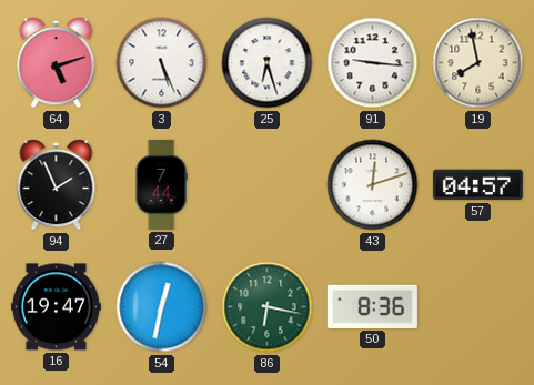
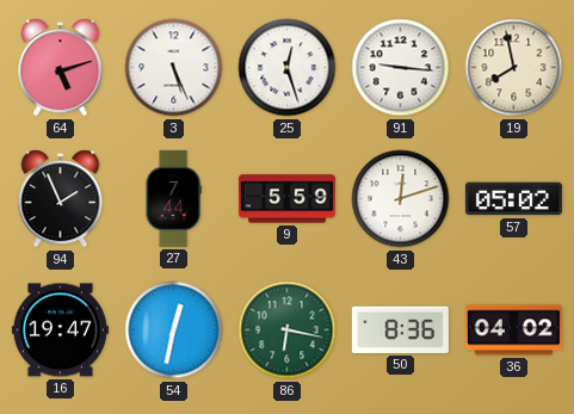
25: 6:27 -> 12:27 (288, 68)
9: none -> 5:59 (286, 199)
57: 04:57 -> 05:02 (513, 199)
36: none -> 04:02 (513, 330)
